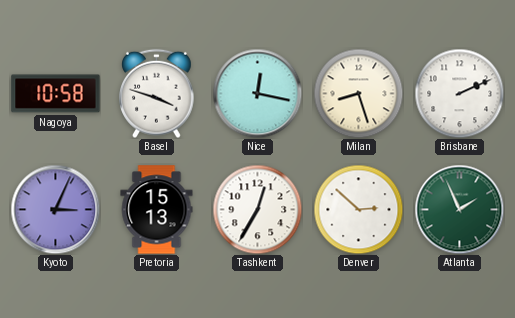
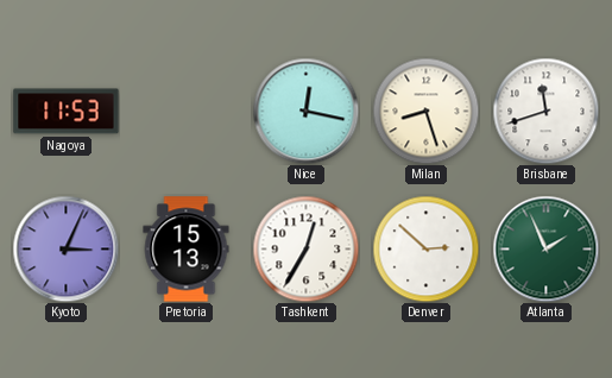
Nagoya: 10:58 -> 11:53 (67, 112)
Basel: 3:48 -> none (157, 93)
Brisbane: 2:11 -> 11:42 (545, 111)
